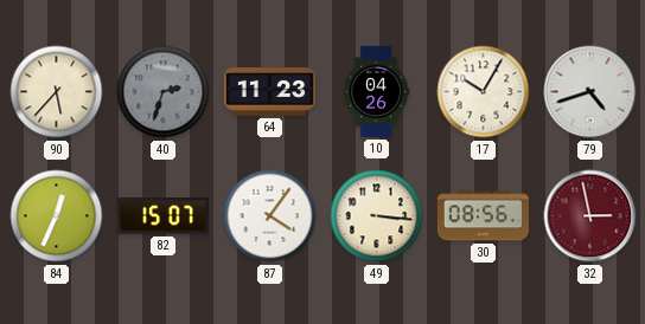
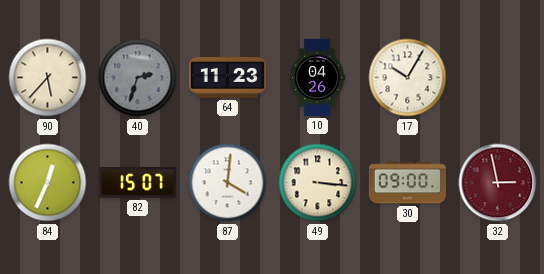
79: 4:42 -> none (590, 92)
87: 4:06 -> 4:01 (228, 183)
30: 08:56 -> 09:00 (407, 183)
